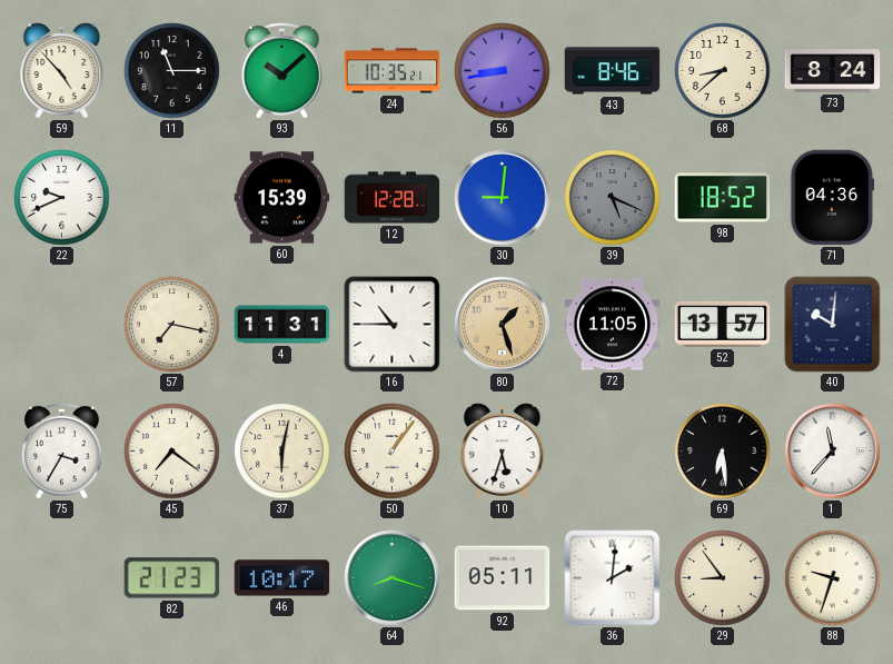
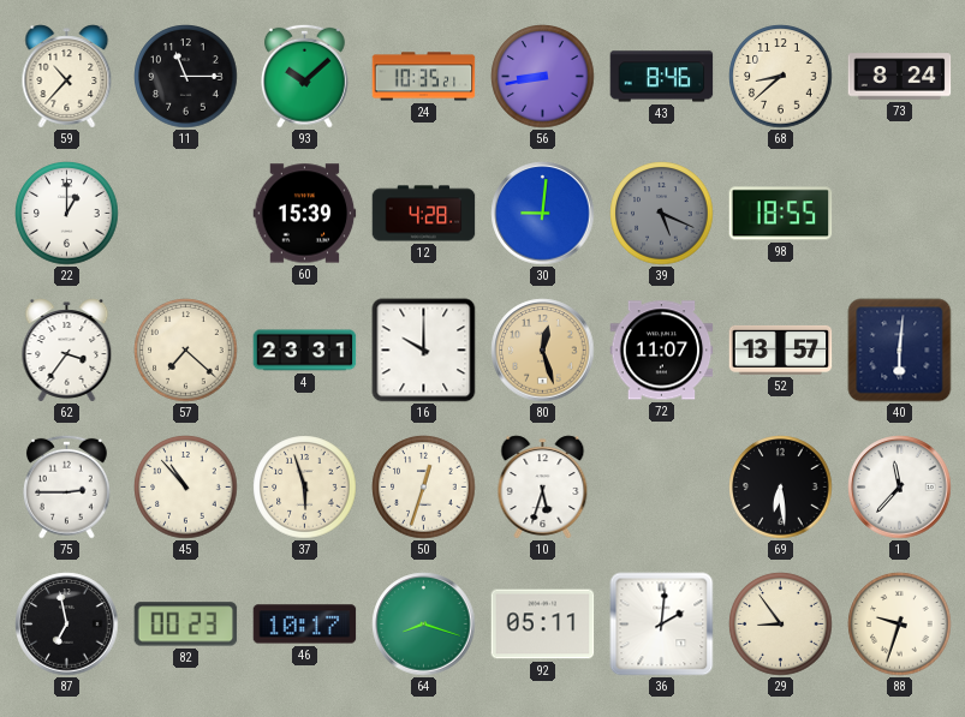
59: 4:53 -> 10:37 (67, 77)
22: 9:41 -> 1:00 (67, 214)
12: 12:28 -> 4:28 (424, 214)
98: 18:52 -> 18:55 (781, 214)
71: 04:36 -> none (833, 198)
62: none -> 3:36 (67, 351)
57: 7:17 -> 7:22 (186, 351)
4: 11:31 -> 23:31 (305, 351)
16: 10:45 -> 10:00 (424, 351)
80: 1:27 -> 12:27 (543, 351)
72: 11:05 -> 11:07 (662, 351)
40: 10:01 -> 6:01 (900, 351)
75: 3:35 -> 2:45 (67, 486)
45: 7:21 -> 10:53 (186, 488)
37: 6:02 -> 5:57 (305, 488)
50: 1:06 -> 12:33 (424, 488)
87: none -> 6:58 (67, 625)
82: 21:23 -> 00:23 (186, 625)
